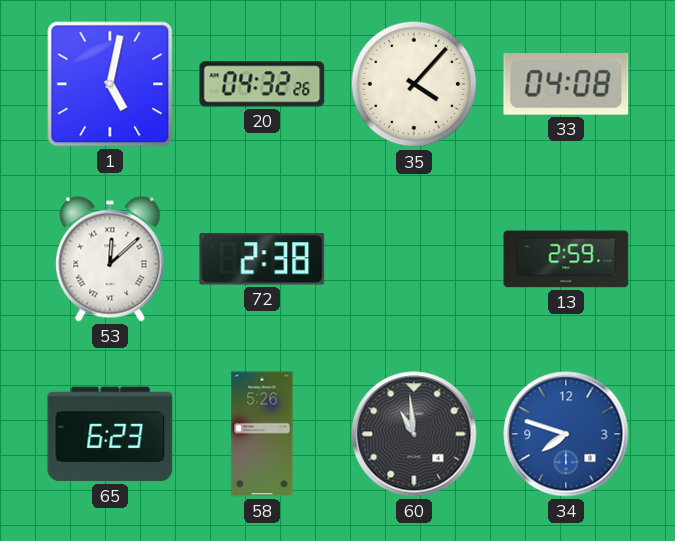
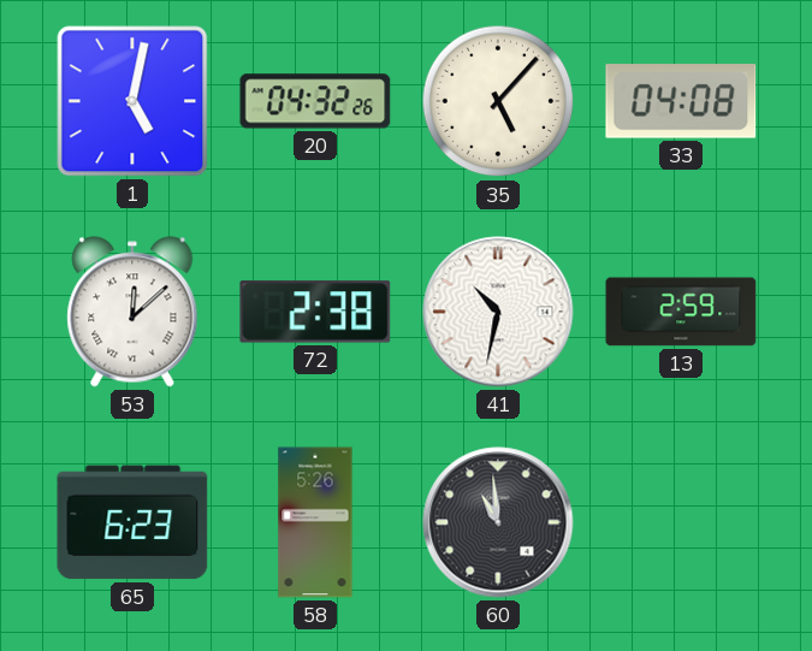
35: 4:07 -> 5:07 (498, 101)
41: none -> 10:32 (498, 312)
34: 7:48 -> none (566, 434)
